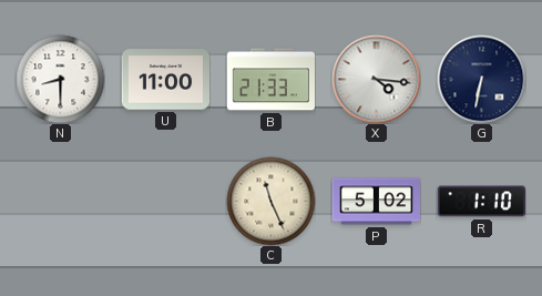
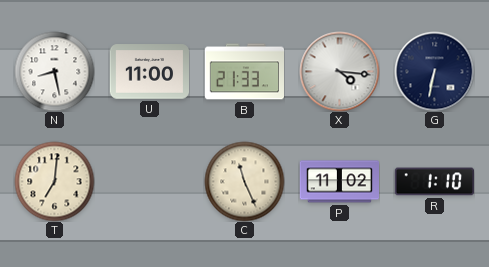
N: 8:30 -> 8:28 (54, 71)
T: none -> 7:01 (54, 181)
P: 5:02 -> 11:02 (339, 182)
